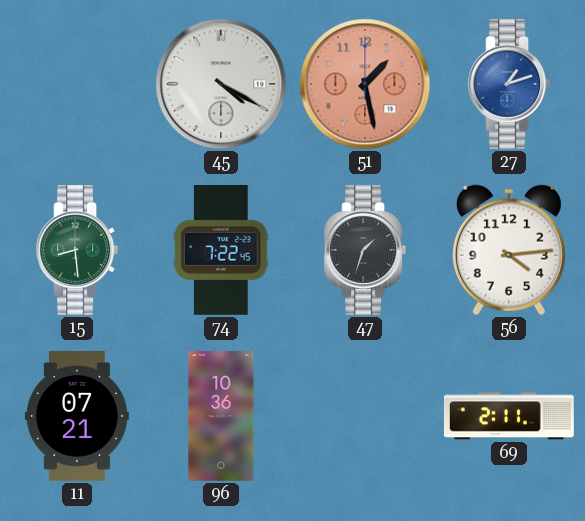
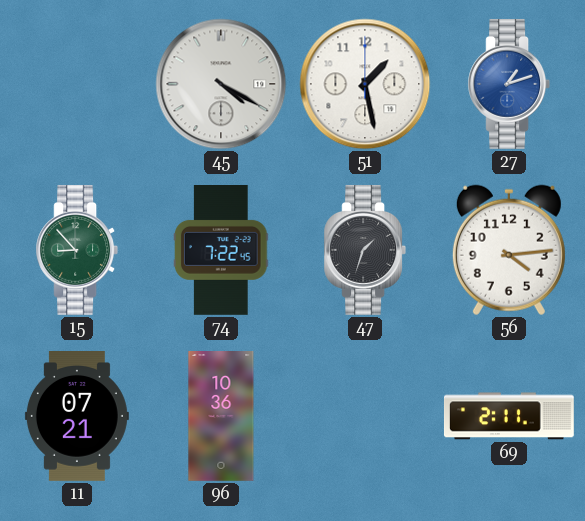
51 dial: salmon -> white (365, 84)
15: 8:29 -> 8:53 (77, 250)
